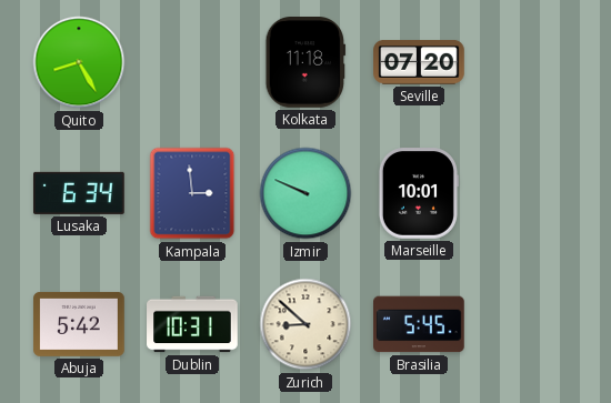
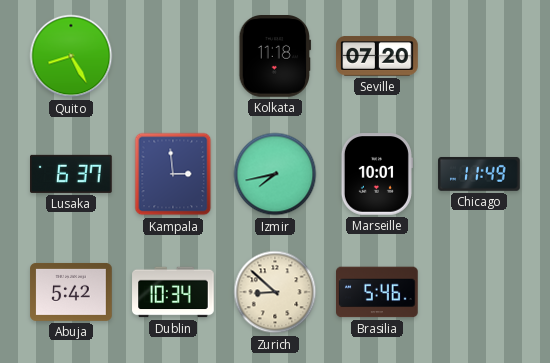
Lusaka: 6:34 -> 6:37 (72, 174)
Izmir: 9:49 -> 7:43 (275, 174)
Chicago: none -> 11:49 (479, 174)
Dublin: 10:31 -> 10:34 (173, 292)
Brasilia: 5:45 -> 5:46 (378, 292)
